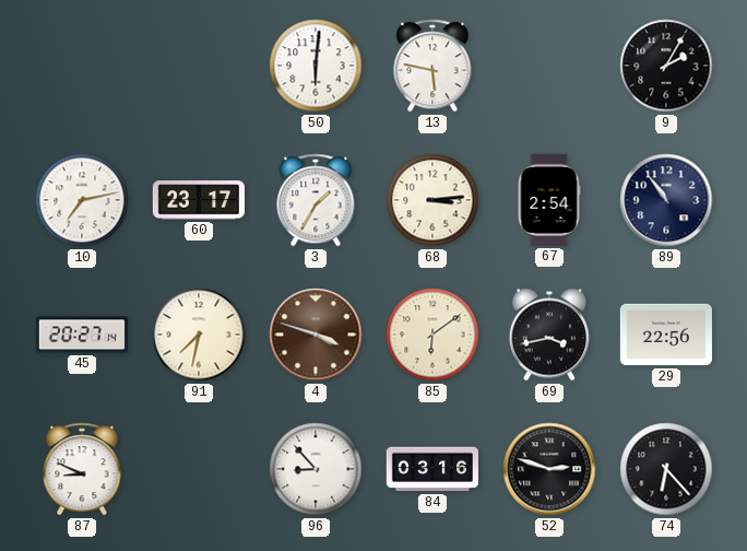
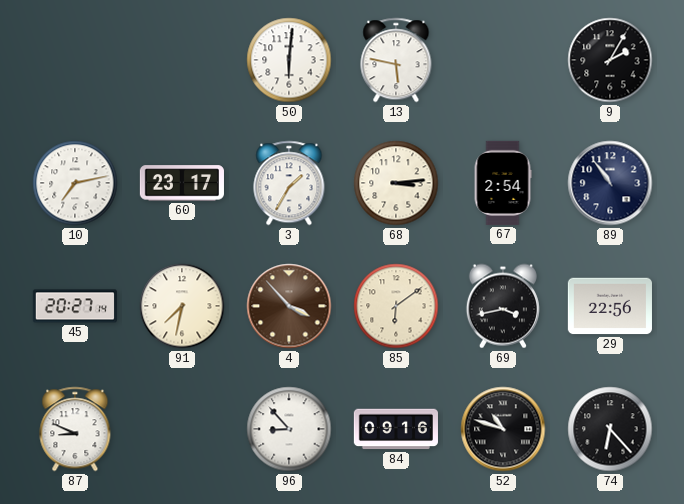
4: 3:48 -> 3:53 (289, 306)
84: 03:16 -> 09:16 (396, 429)
52: 2:48 -> 10:48 (503, 429)
